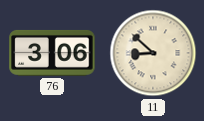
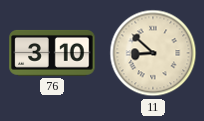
76: 3:06 -> 3:10 (52, 53)
